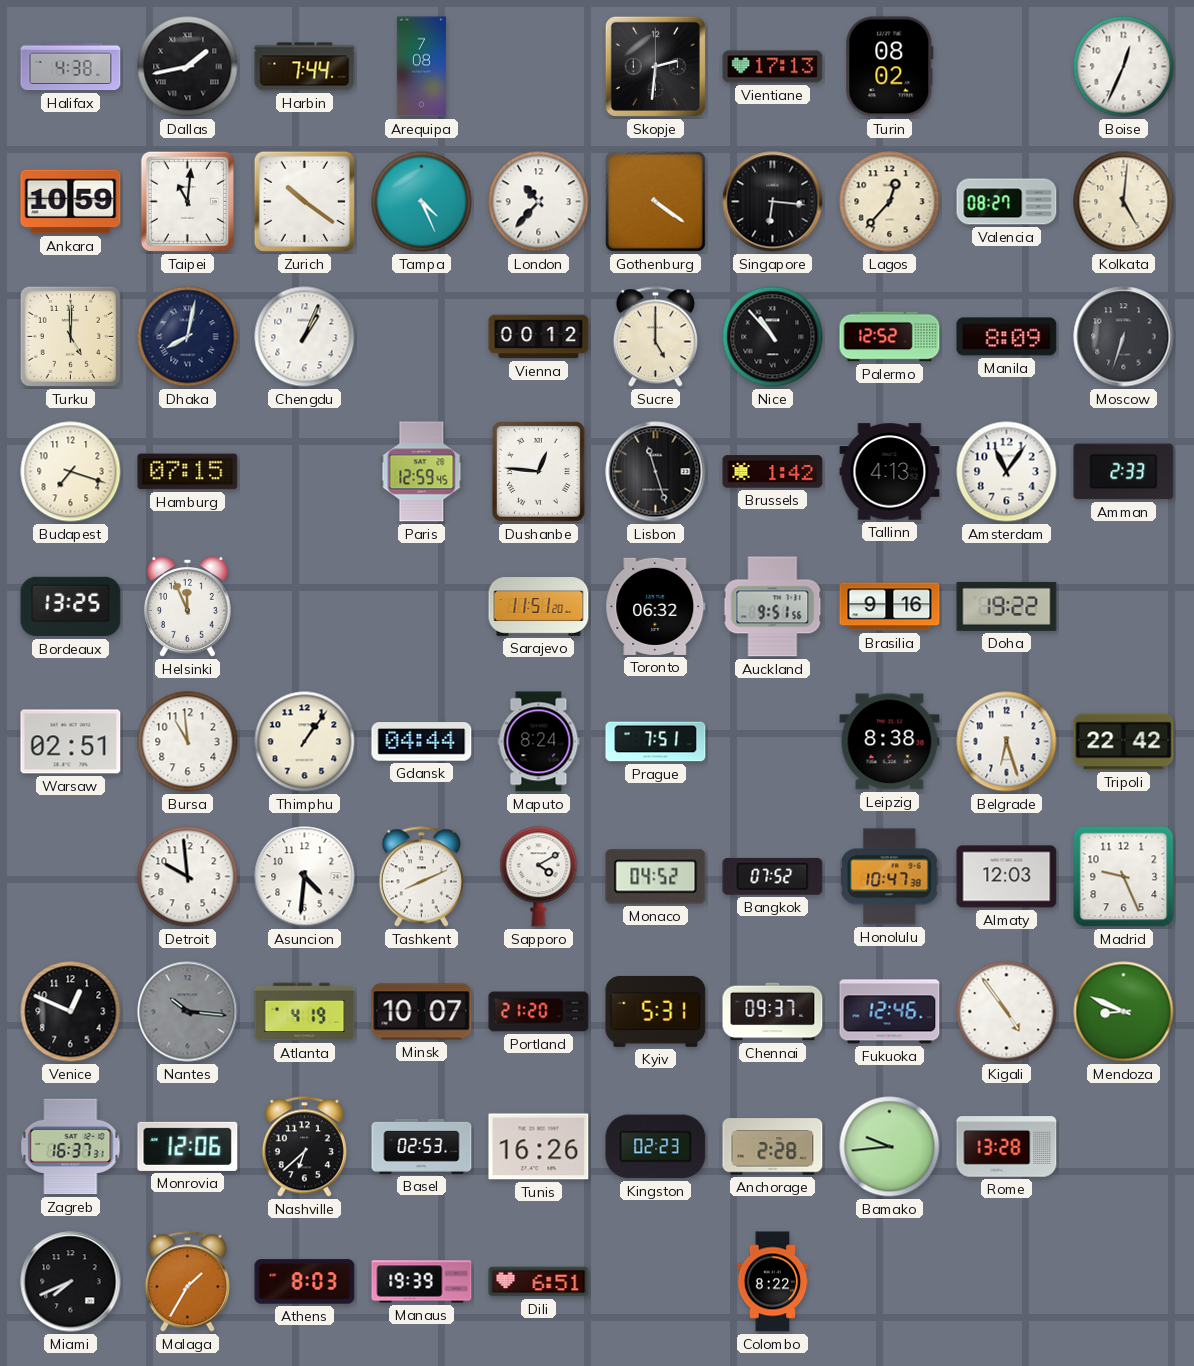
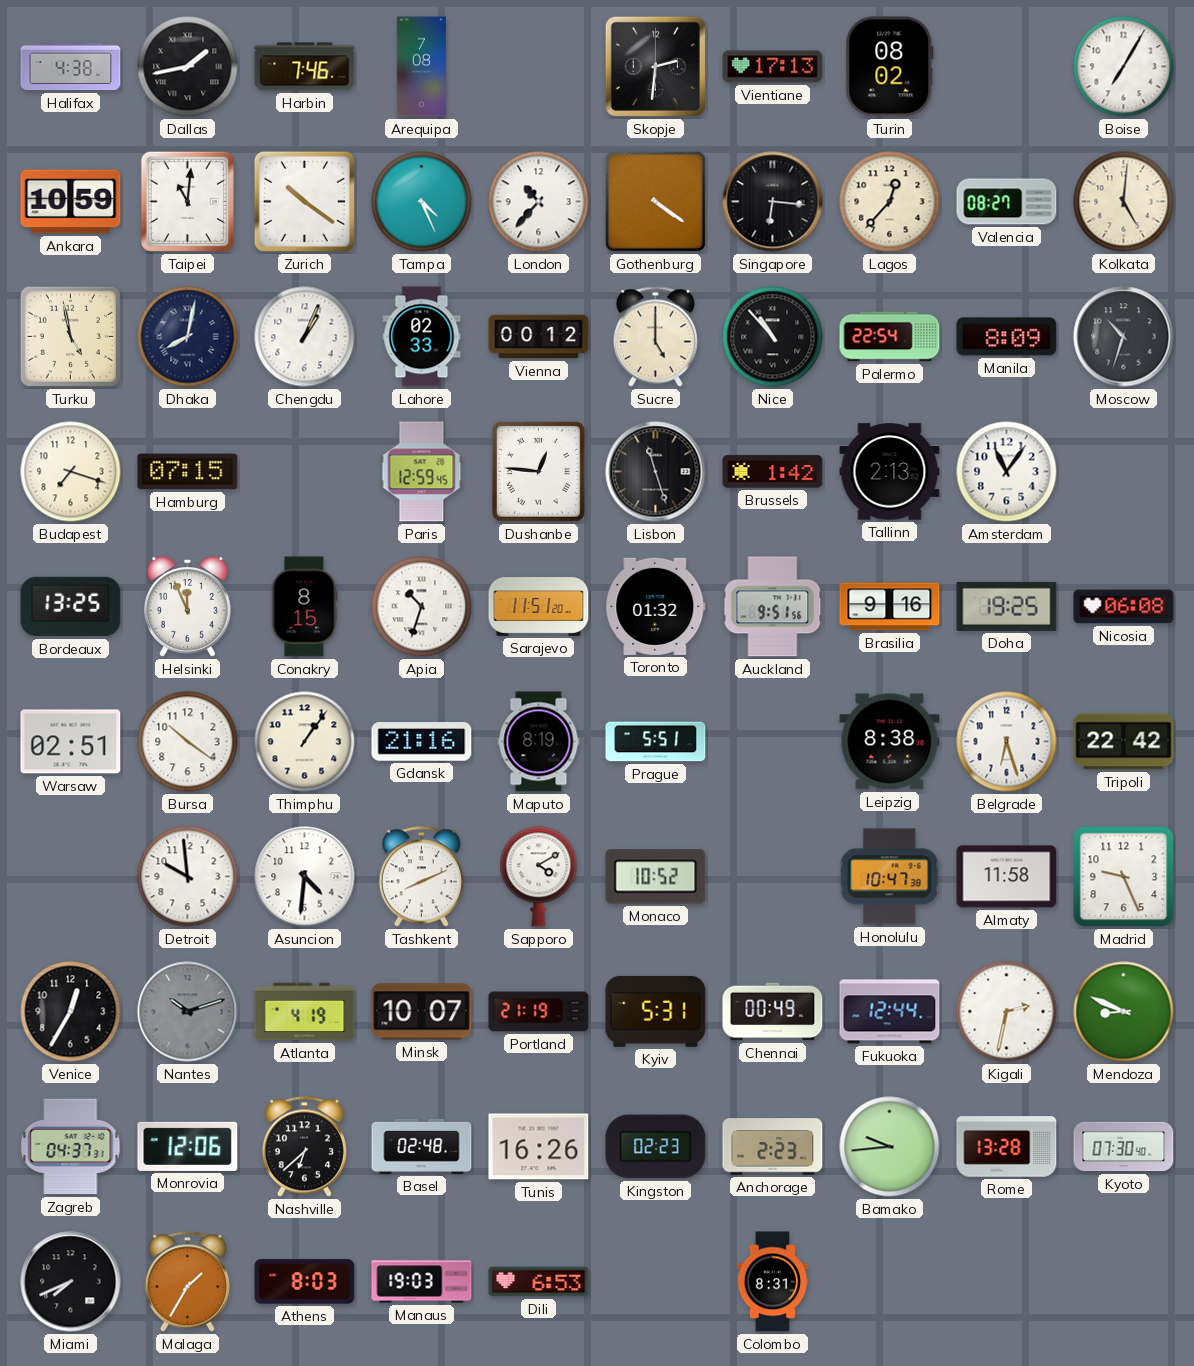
Harbin: 7:44 -> 7:46 (305, 67)
Boise: 12:34 -> 7:05 (1124, 67)
Turku: 5:00 -> 4:58 (70, 336)
Lahore: none -> 02:33 (422, 337)
Palermo: 12:52 -> 22:54 (890, 337)
Moscow: 6:33 -> 10:33 (1124, 337)
Tallinn: 4:13 -> 2:13 (890, 472)
Amman: 2:33 -> none (1124, 472)
Conakry: none -> 8:15 (304, 607)
Apia: none -> 10:33 (422, 607)
Toronto: 06:32 -> 01:32 (656, 606)
Doha: 19:22 -> 19:25 (1007, 606)
Nicosia: none -> 06:08 (1124, 607)
Bursa: 10:59 -> 10:21 (188, 742)
Gdansk: 04:44 -> 21:16 (422, 742)
Maputo: 8:24 -> 8:19 (539, 742)
Prague: 7:51 -> 5:51 (656, 742)
Monaco: 04:52 -> 10:52 (656, 877)
Bangkok: 07:52 -> none (773, 876)
Almaty: 12:03 -> 11:58 (1007, 877)
Venice: 12:49 -> 12:35 (71, 1012)
Nantes: 10:16 -> 10:12 (188, 1012)
Portland: 21:20 -> 21:19 (539, 1012)
Chennai: 09:37 -> 00:49 (773, 1012)
Fukuoka: 12:46 -> 12:44 (890, 1012)
Kigali: 4:54 -> 2:32 (1007, 1012)
Zagreb: 16:37 -> 04:37 (71, 1147)
Basel: 02:53 -> 02:48 (422, 1146)
Anchorage: 2:28 -> 2:23 (773, 1147)
Kyoto: none -> 07:30 (1124, 1147)
Manaus: 19:39 -> 19:03 (422, 1282)
Dili: 6:51 -> 6:53 (539, 1282)
Colombo: 8:22 -> 8:31 (773, 1282)
